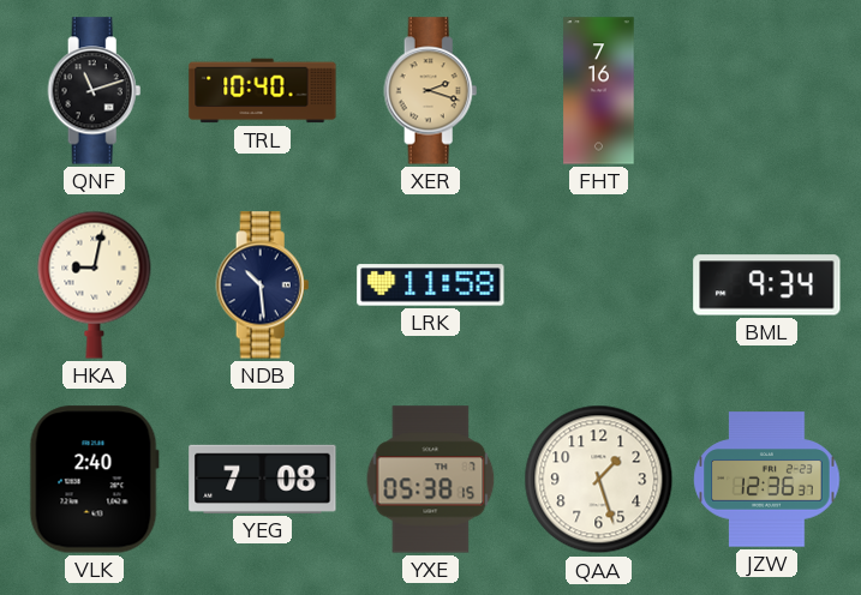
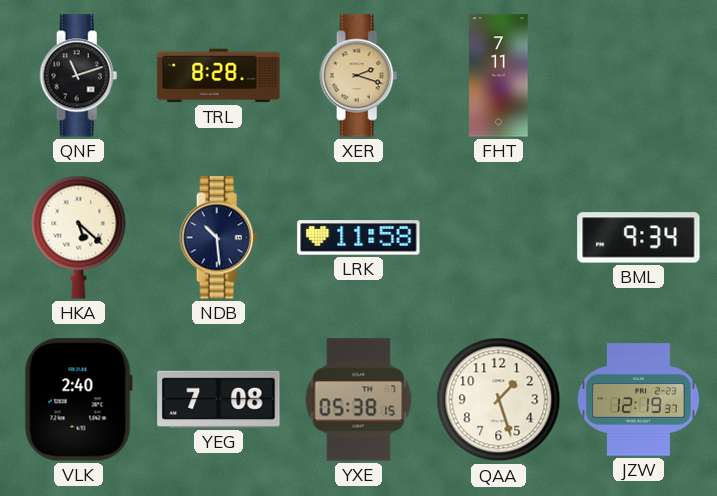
TRL: 10:40 -> 8:28 (219, 76)
FHT: 7:16 -> 7:11 (499, 76)
HKA: 9:02 -> 5:22 (79, 237)
JZW: 12:36 -> 12:19 (639, 400)
